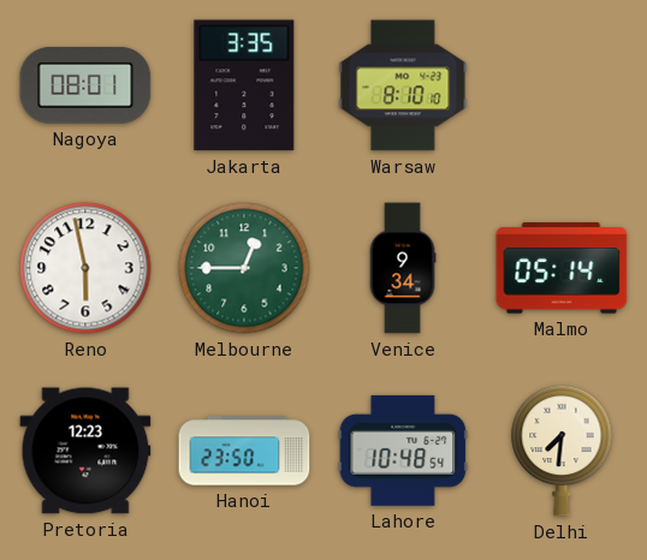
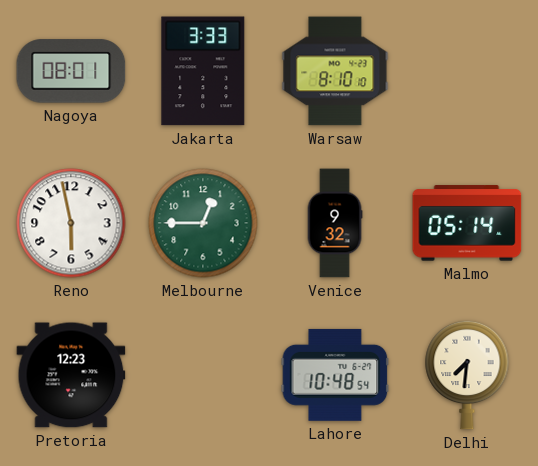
Jakarta: 3:35 -> 3:33 (203, 71)
Venice: 9:34 -> 9:32 (335, 223)
Hanoi: 23:50 -> none (244, 451)
